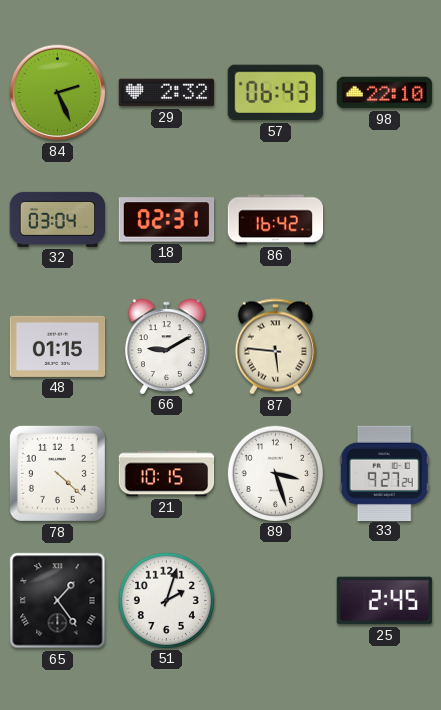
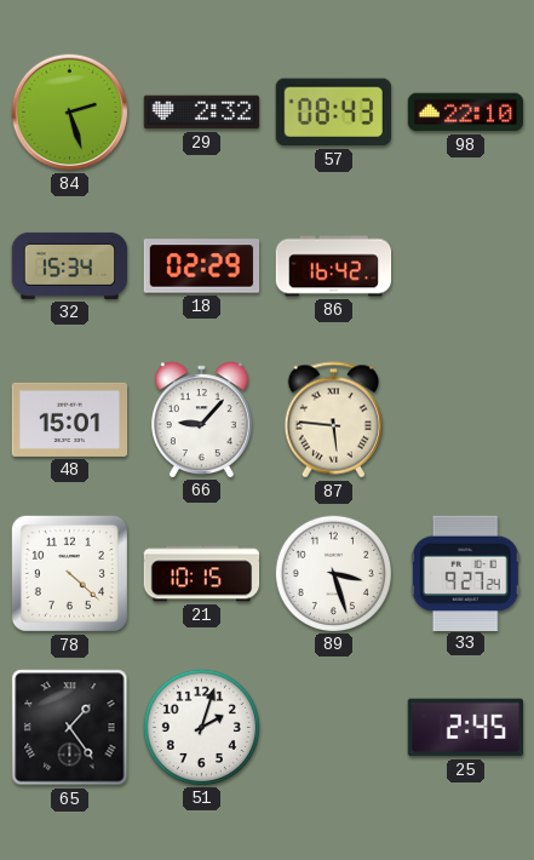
84: 2:26 -> 2:27 (70, 113)
57: 06:43 -> 08:43 (333, 113)
32: 03:04 -> 15:34 (70, 265)
18: 02:31 -> 02:29 (202, 266)
48: 01:15 -> 15:01 (70, 419)
66: 9:10 -> 9:07 (201, 419)
